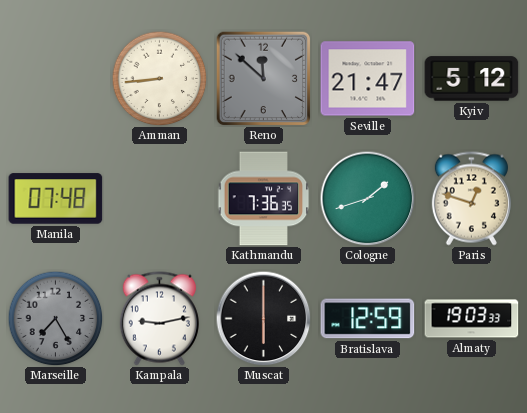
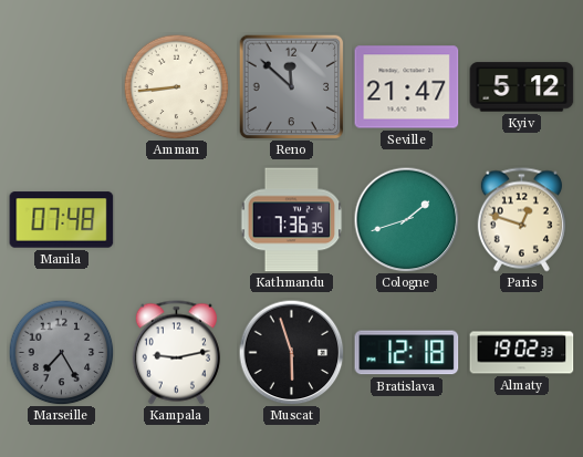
Muscat: 6:00 -> 5:57 (291, 352)
Bratislava: 12:59 -> 12:18 (407, 353)
Almaty: 19:03 -> 19:02 (522, 353)
